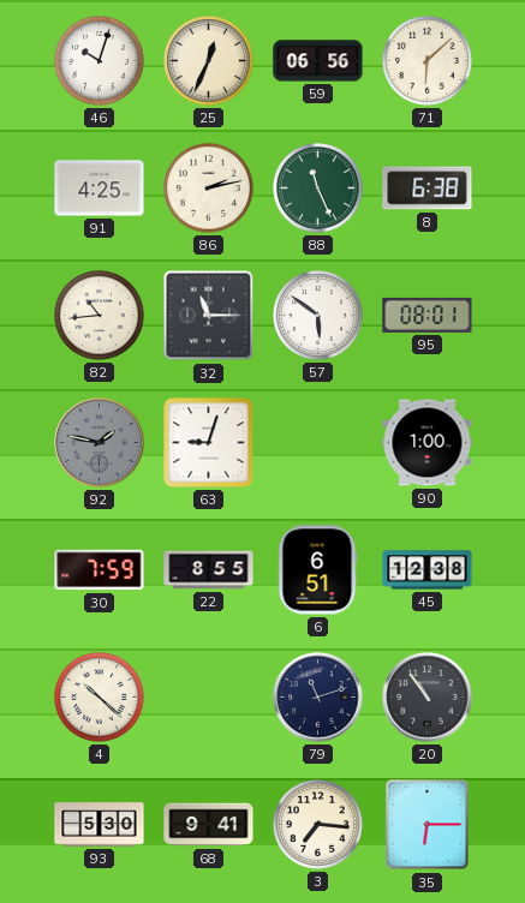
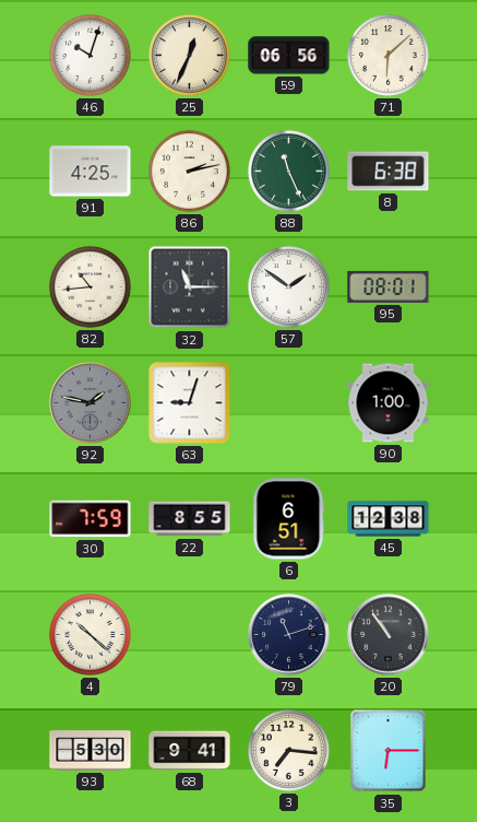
57: 5:51 -> 1:51 (289, 287)
